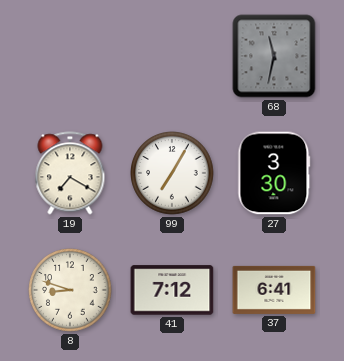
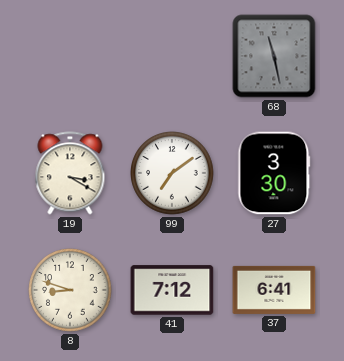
68: 11:32 -> 11:28 (274, 56)
19: 7:20 -> 3:20 (70, 173)
99: 7:05 -> 7:09 (172, 173)
